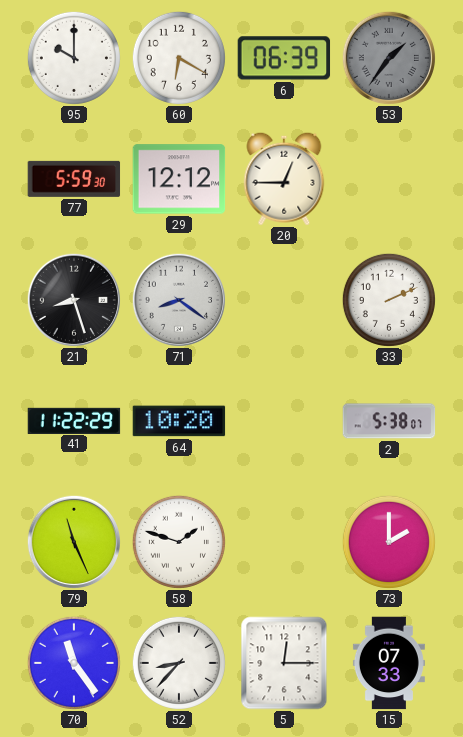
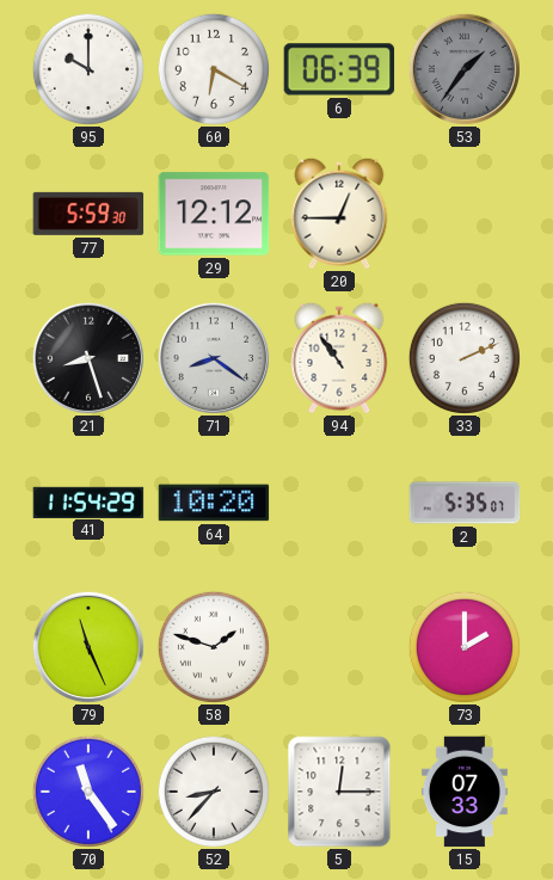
94: none -> 10:54 (339, 358)
41: 11:22 -> 11:54 (88, 501)
2: 5:38 -> 5:35 (465, 503)
